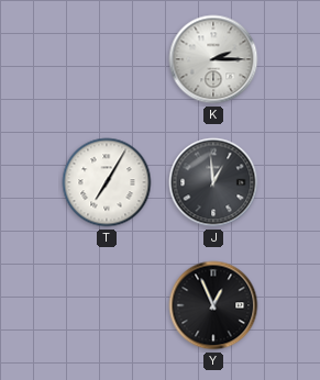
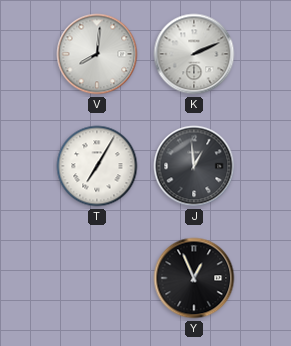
V: none -> 8:01 (97, 54)
K: 2:15 -> 2:11 (194, 54)
